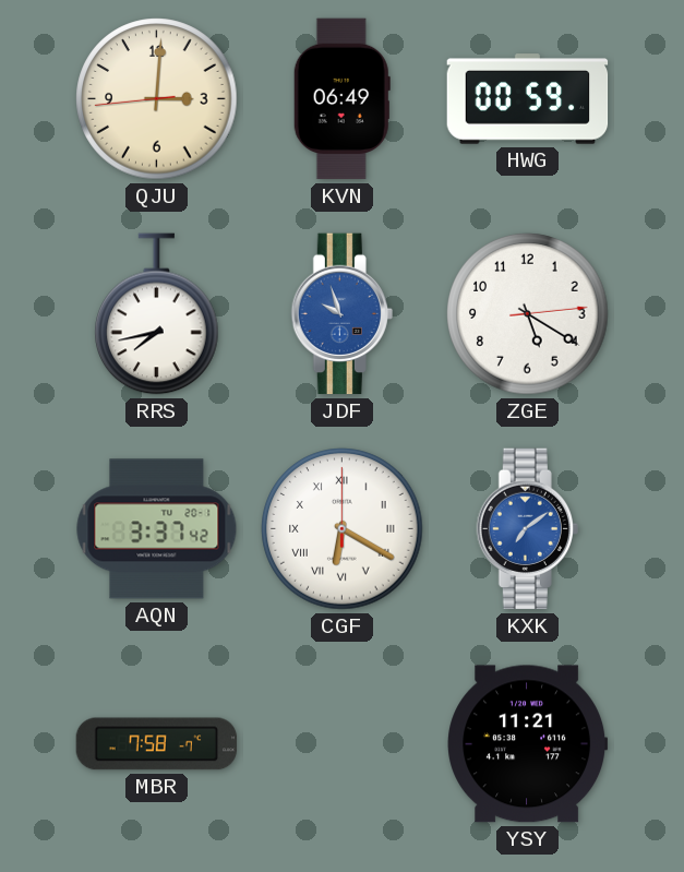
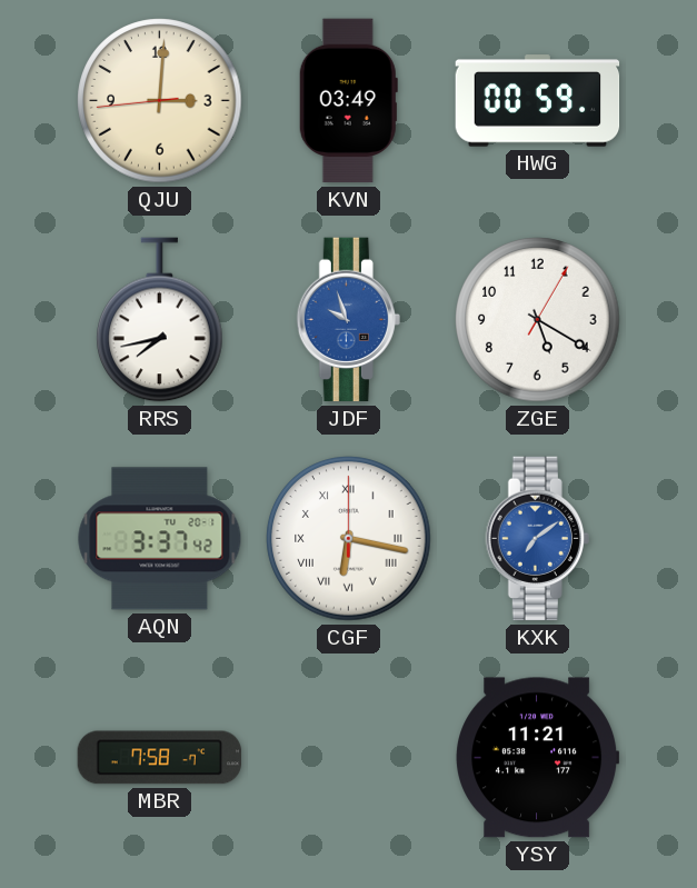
KVN: 06:49 -> 03:49 (348, 101)
ZGE: 5:20:14 -> 5:20:05 (538, 320)
CGF: 6:20 -> 6:17 (349, 539)
